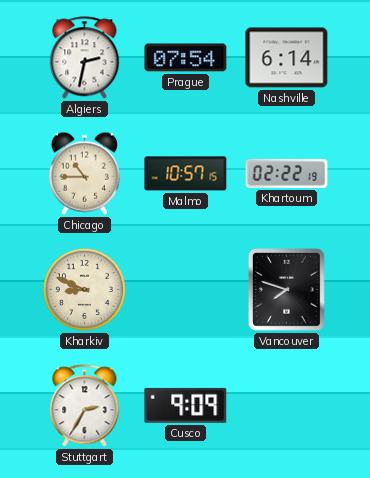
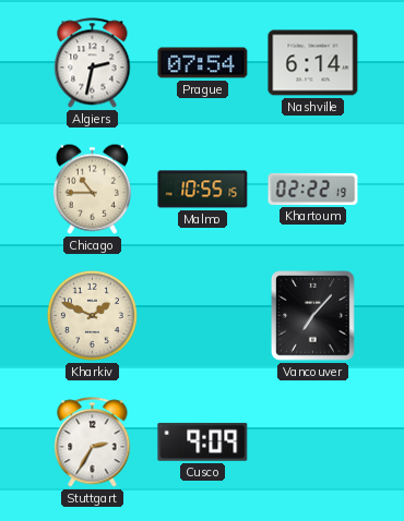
Malmo: 10:57 -> 10:55 (203, 190)
Kharkiv: 8:49 -> 1:49 (92, 315)
Vancouver: 7:48 -> 7:07 (313, 316)
